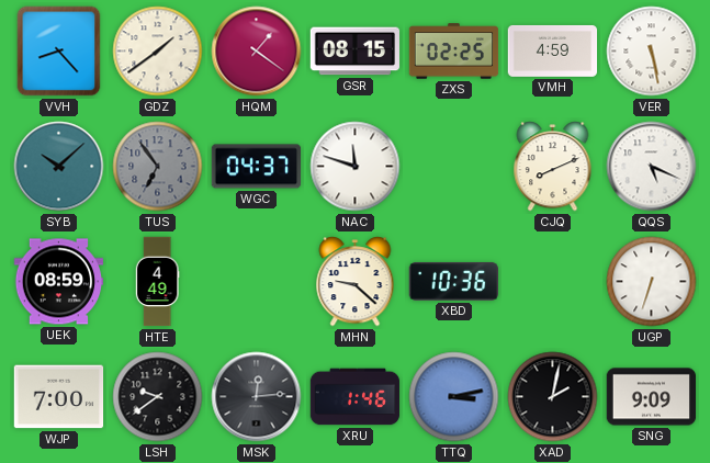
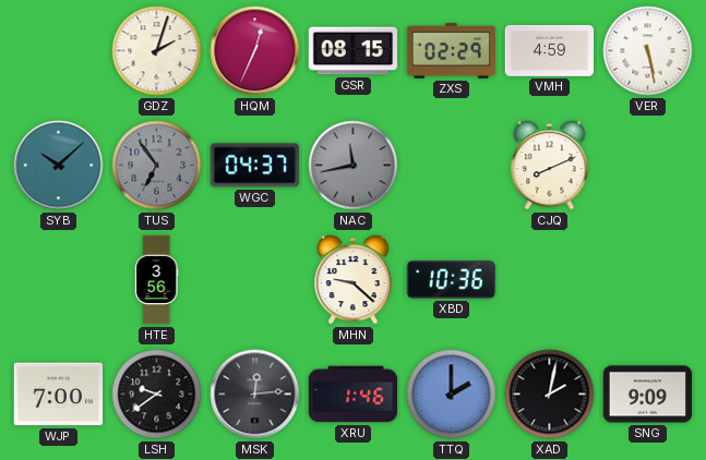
VVH: 8:23 -> none (59, 52)
GDZ: 1:39 -> 2:03 (157, 51)
HQM: 1:21 -> 12:34 (255, 51)
ZXS: 02:25 -> 02:29 (452, 51)
NAC: 11:48 -> 11:43 (354, 166)
NAC dial: white -> grey (354, 166)
QQS: 5:19 -> none (652, 167)
UEK: 08:59 -> none (59, 282)
HTE: 4:49 -> 3:56 (156, 280)
UGP: 6:33 -> none (652, 282)
TTQ: 3:13 -> 2:00 (452, 395)
